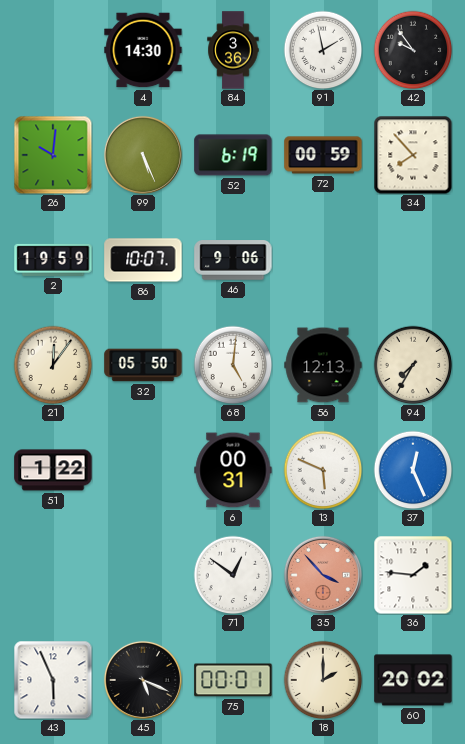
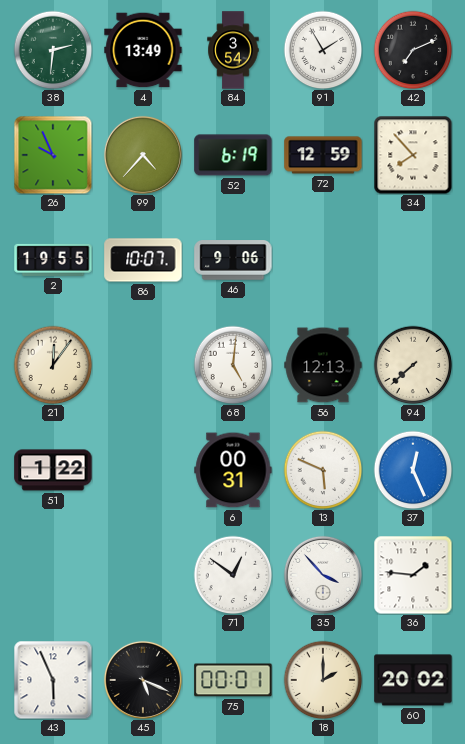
38: none -> 2:31 (53, 50)
4: 14:30 -> 13:49 (143, 50)
84: 3:36 -> 3:54 (233, 50)
91: 1:58 -> 1:55 (323, 50)
42: 9:54 -> 7:11 (413, 50)
26: 10:01 -> 9:56 (53, 155)
99: 5:26 -> 4:37 (143, 155)
72: 00:59 -> 12:59 (323, 155)
2: 19:59 -> 19:55 (53, 260)
32: 05:50 -> none (143, 365)
94: 7:35 -> 7:38 (413, 365)
35 dial: salmon -> white (323, 575)
